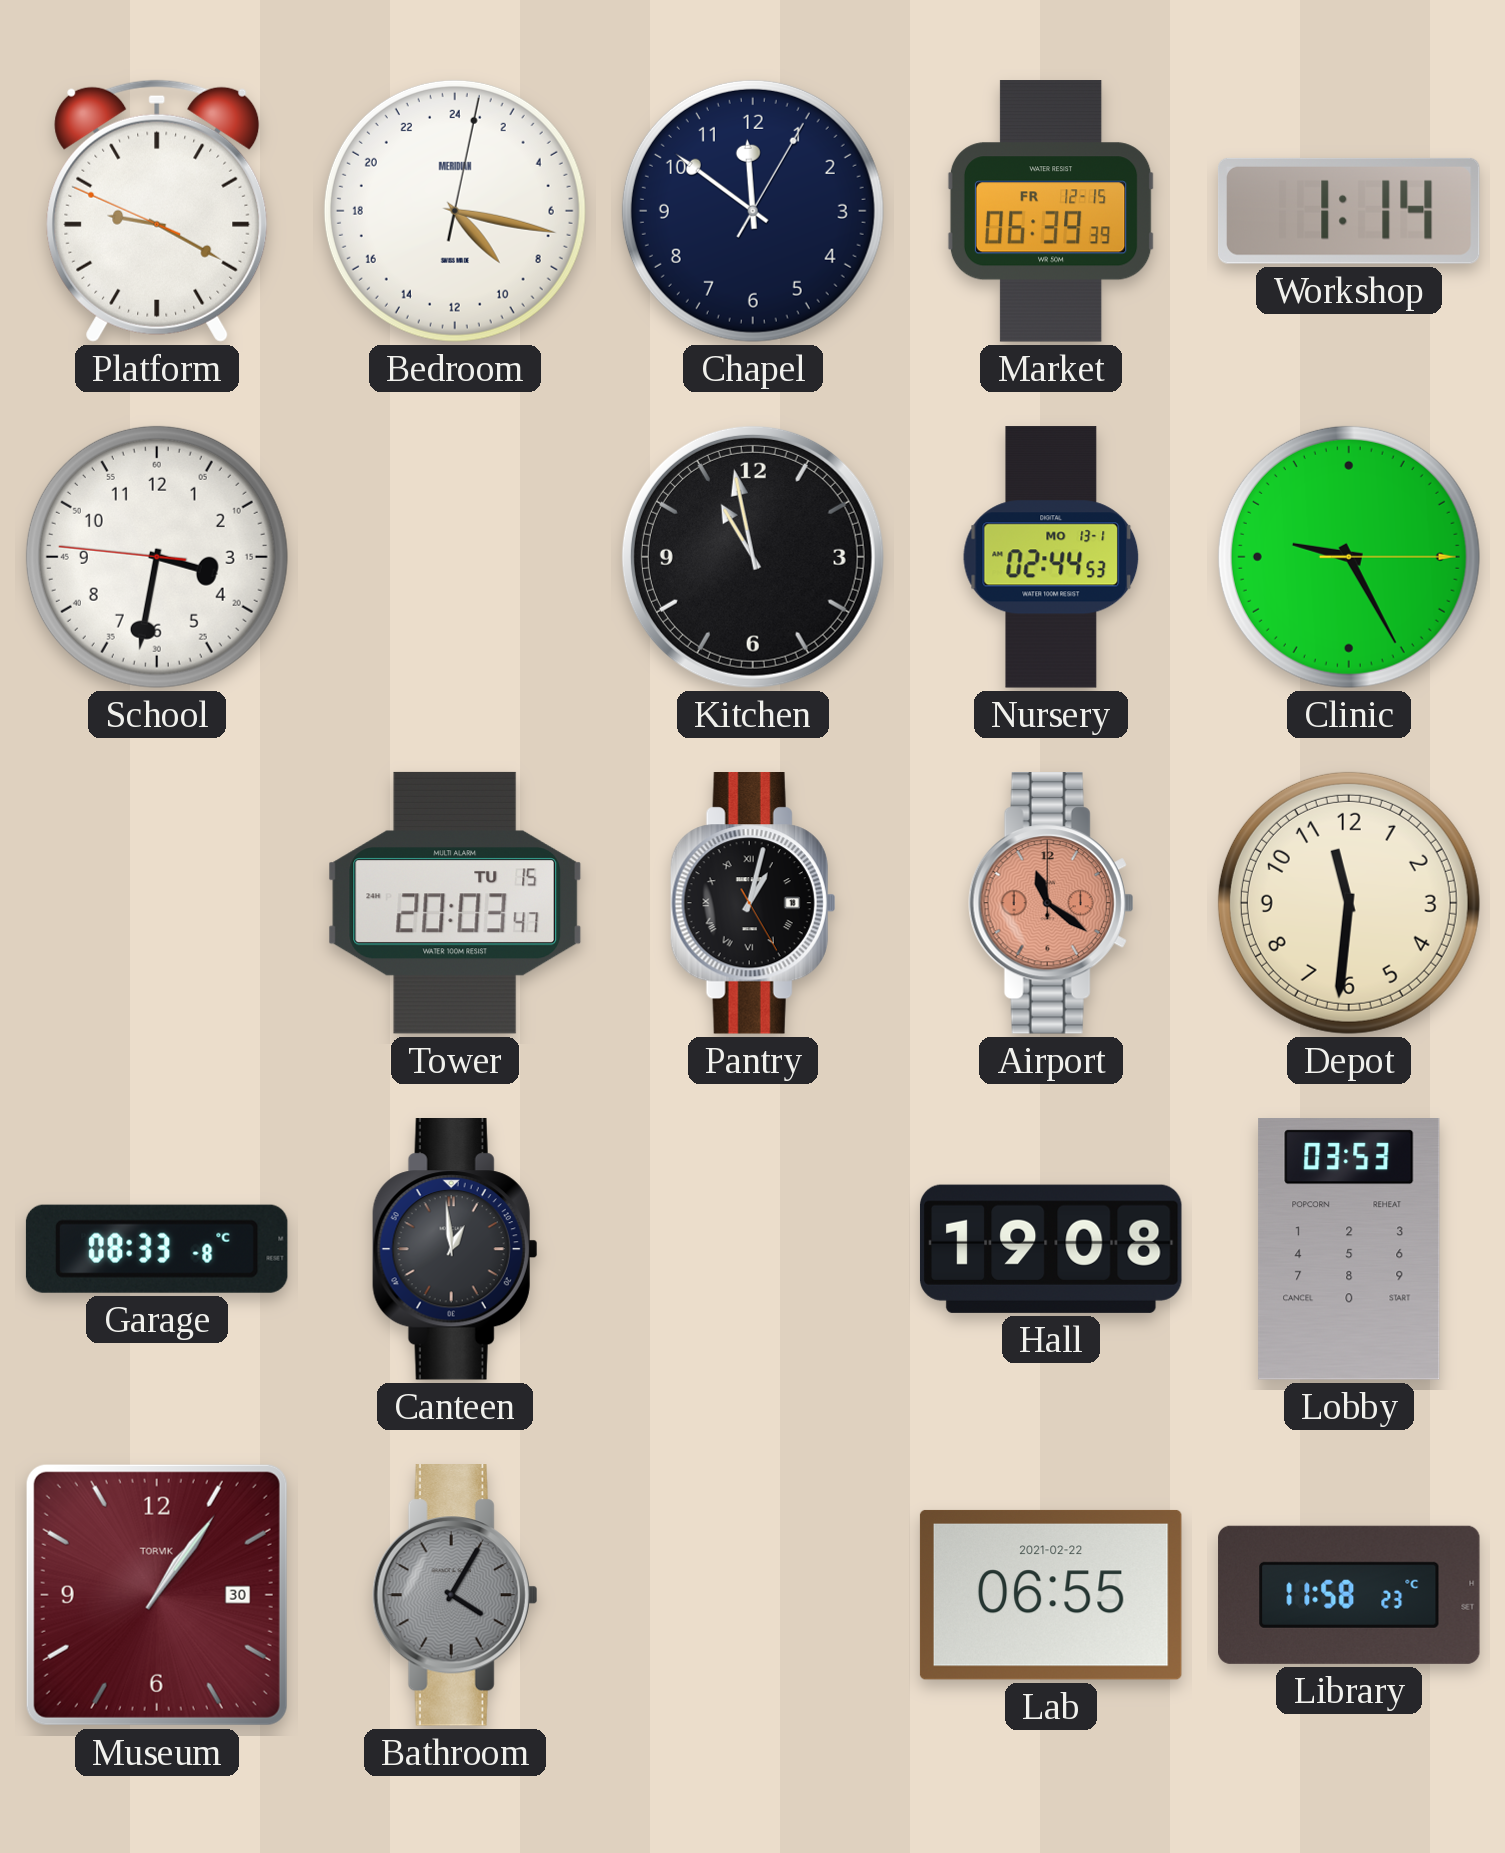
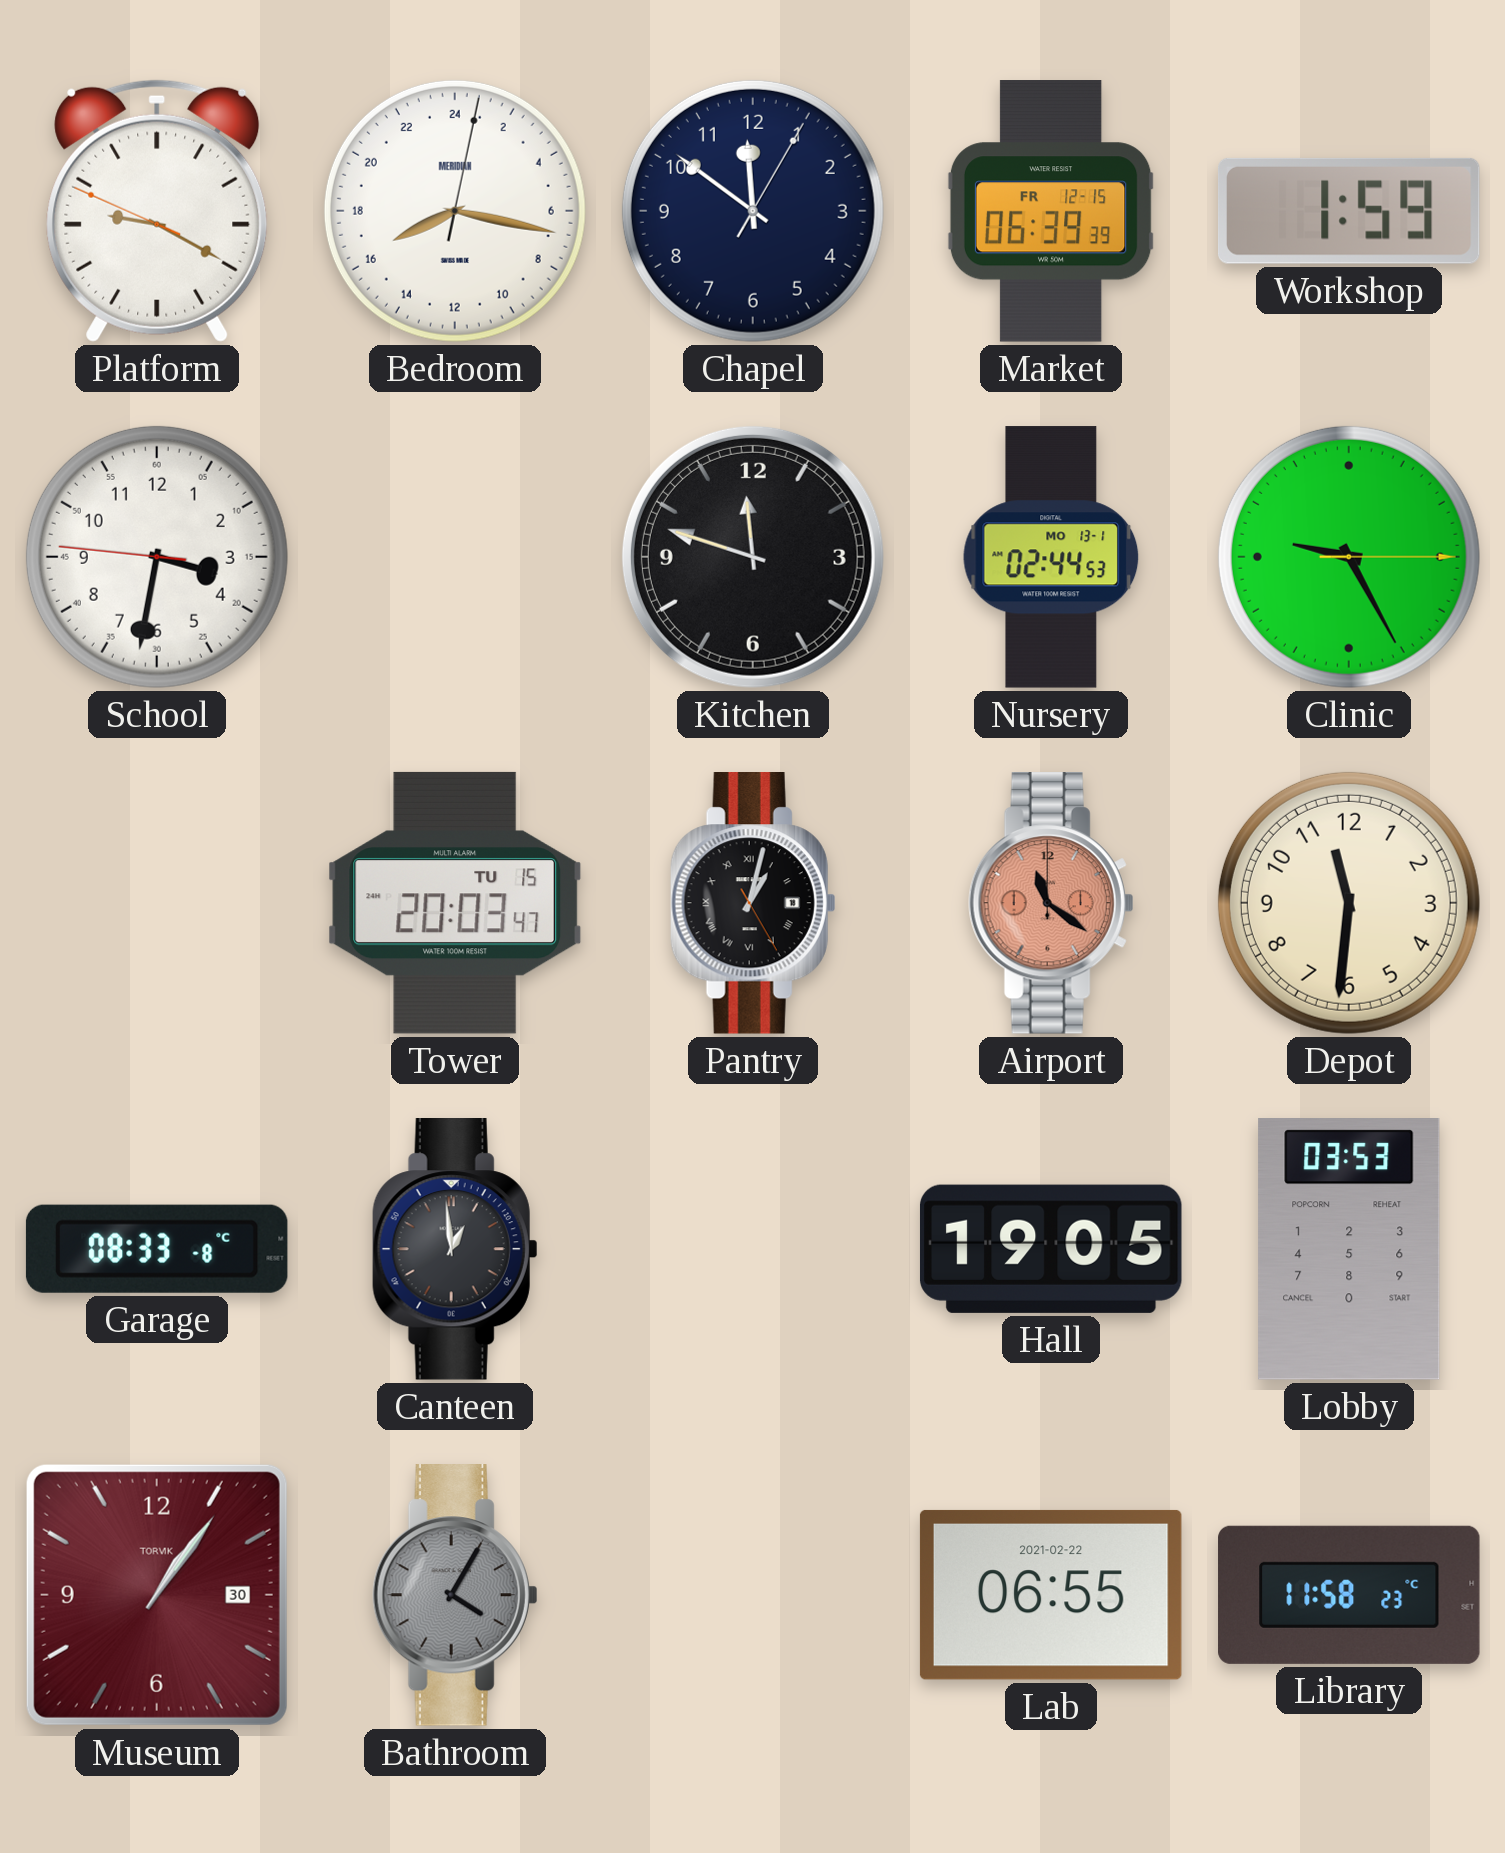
Bedroom: 9:17 -> 16:17 (455, 211)
Workshop: 1:14 -> 1:59 (1349, 211)
Kitchen: 10:58 -> 11:48 (753, 557)
Hall: 19:08 -> 19:05 (1051, 1249)
